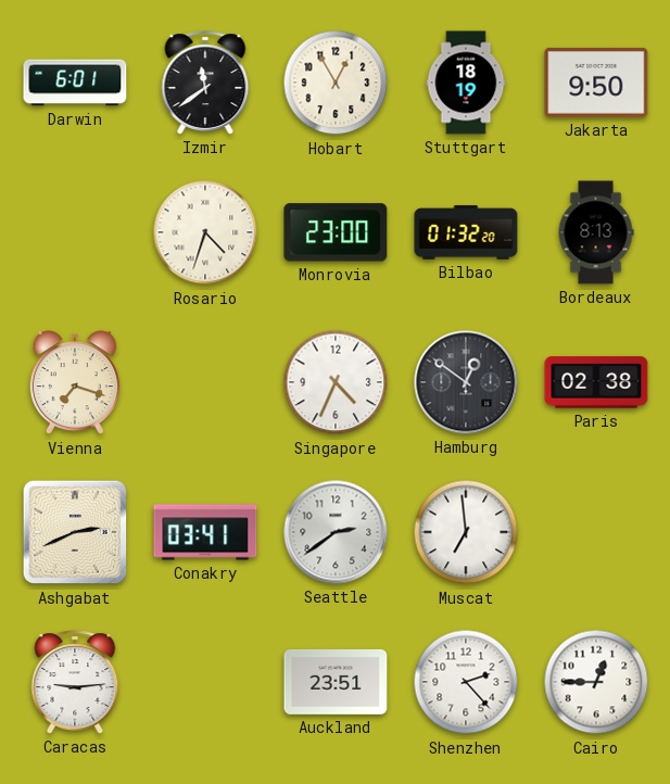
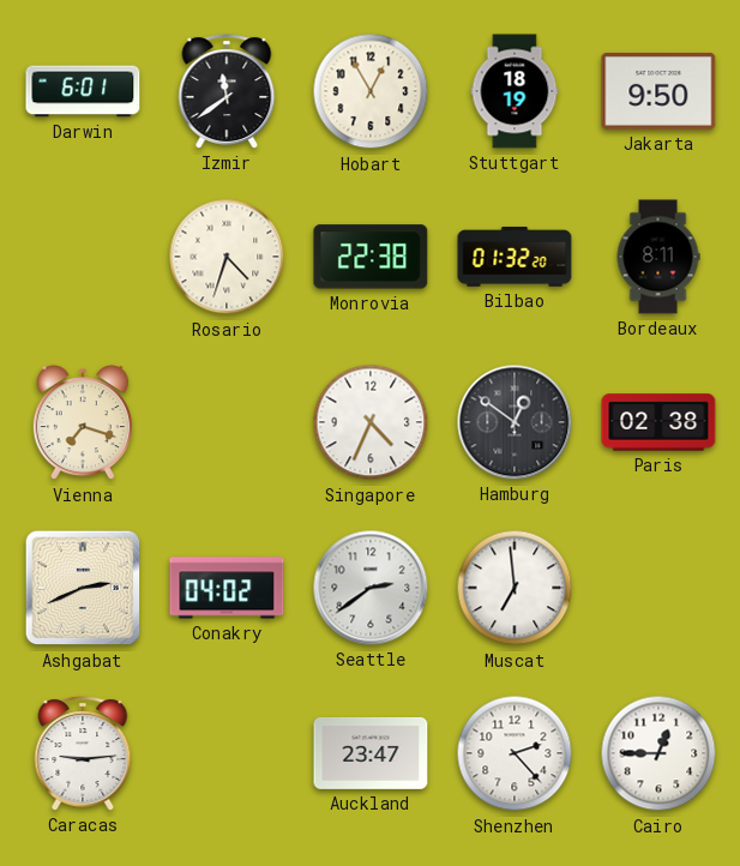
Monrovia: 23:00 -> 22:38 (371, 257)
Bordeaux: 8:13 -> 8:11 (658, 257)
Conakry: 03:41 -> 04:02 (227, 588)
Auckland: 23:51 -> 23:47 (371, 753)
